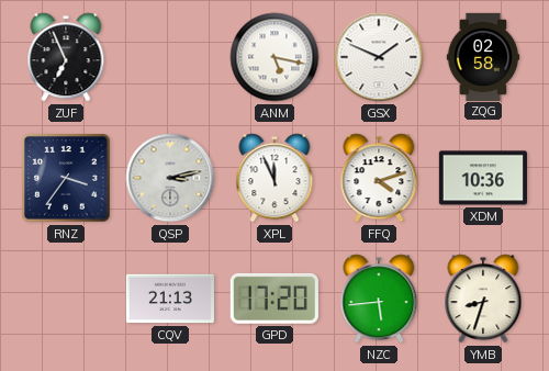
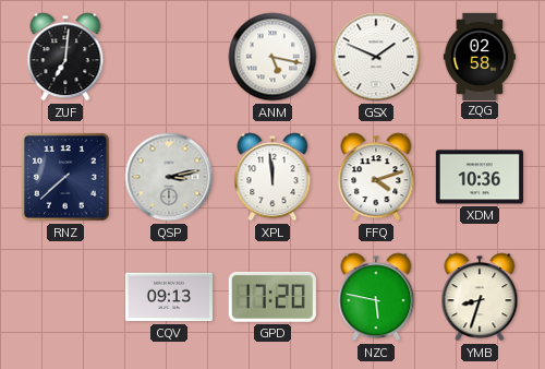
ZUF: 6:56 -> 7:01 (65, 57)
RNZ: 3:36 -> 7:38 (66, 178)
XPL: 11:56 -> 11:59 (272, 177)
CQV: 21:13 -> 09:13 (169, 297)
NZC: 5:44 -> 5:47 (376, 297)
